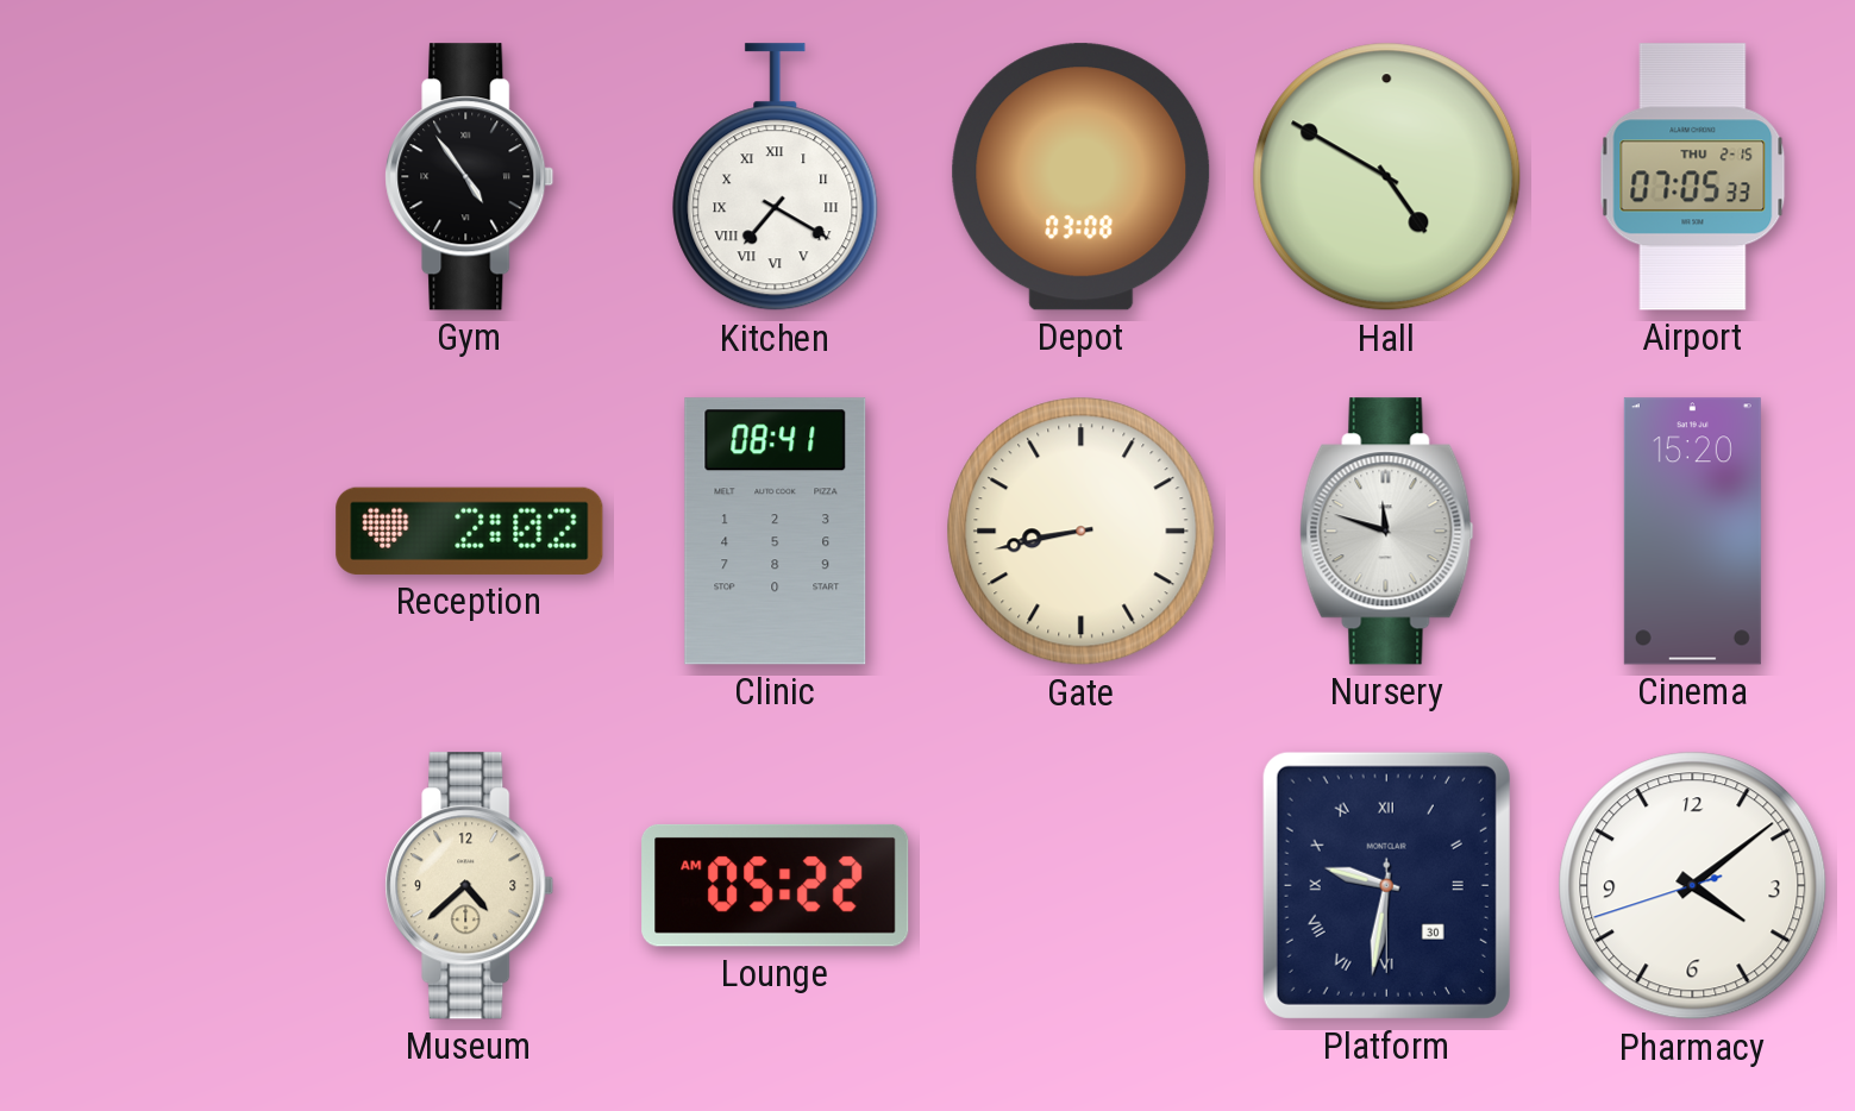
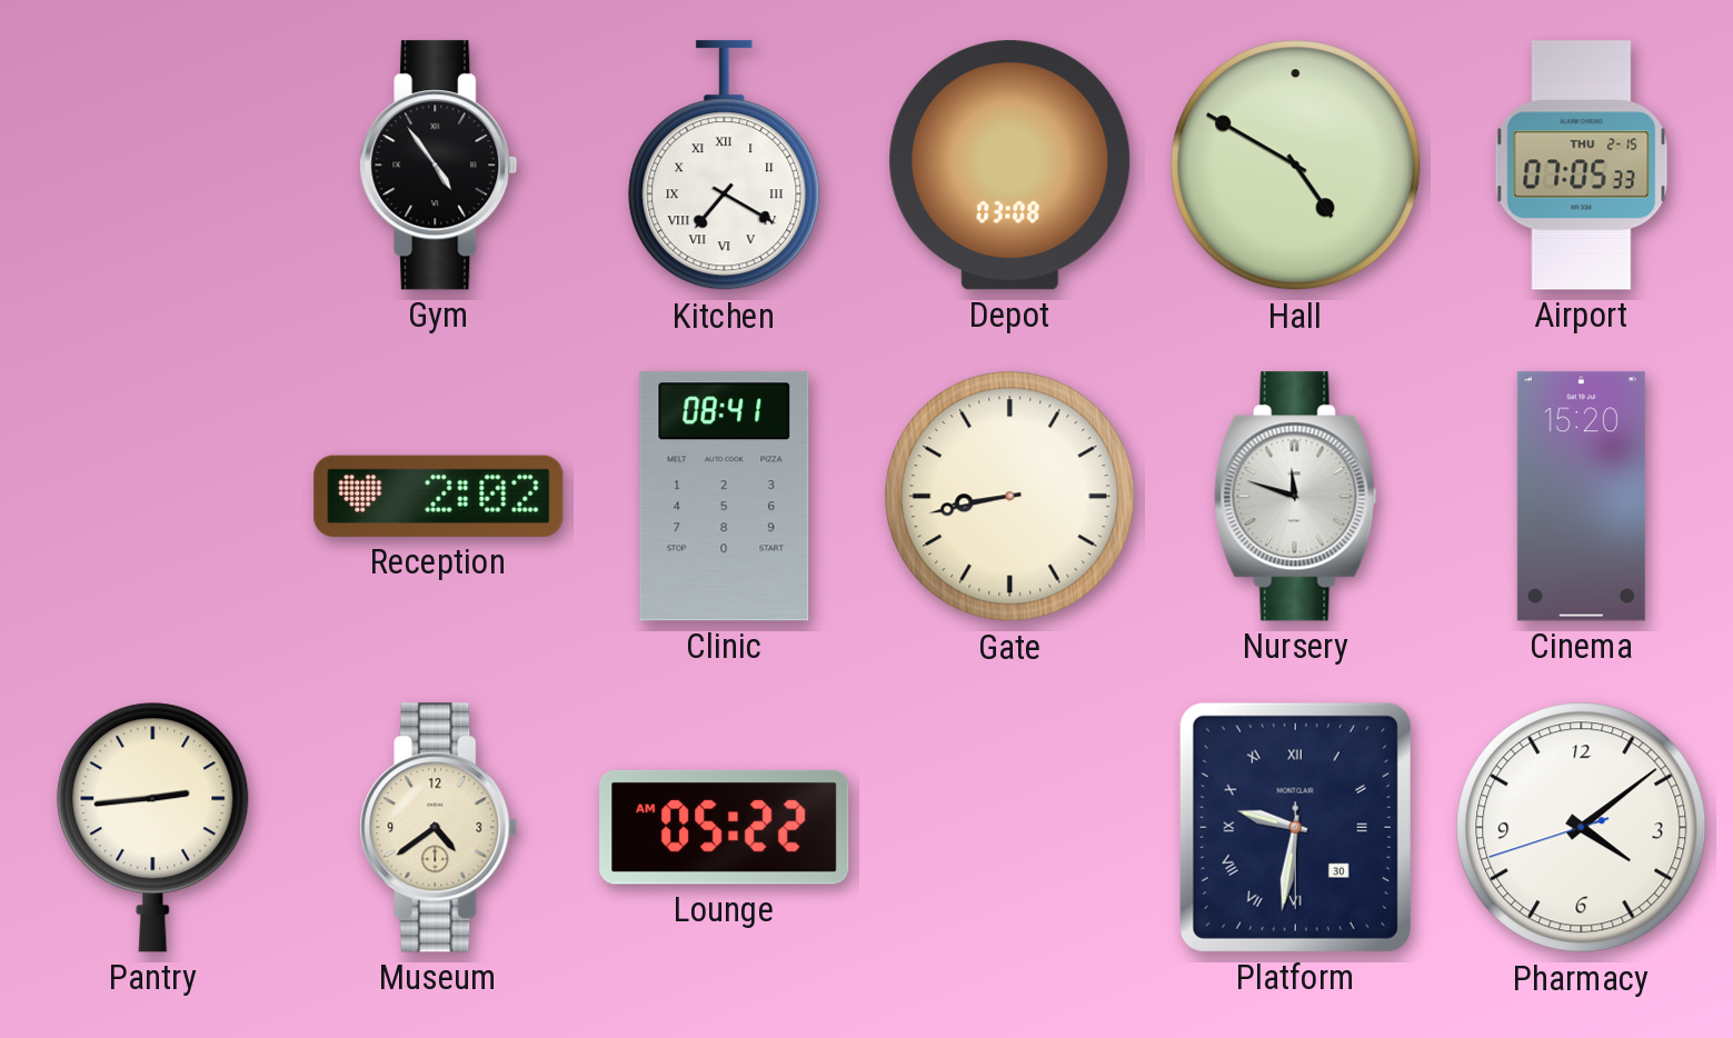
Pantry: none -> 2:44 (153, 827)
Museum: 4:38 -> 4:39 (439, 828)
